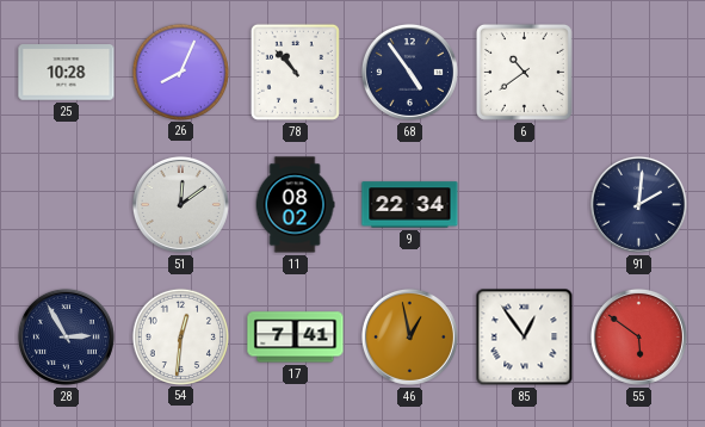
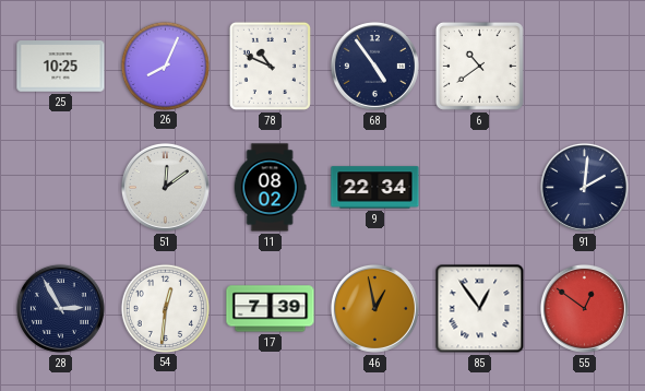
25: 10:28 -> 10:25 (61, 67)
78: 10:53 -> 10:49 (270, 66)
17: 7:41 -> 7:39 (271, 309)
55: 5:51 -> 12:51 (584, 308)
